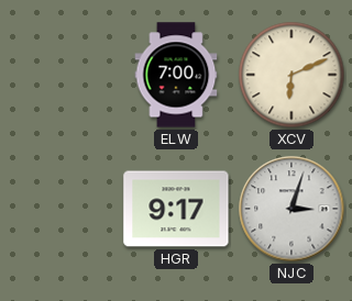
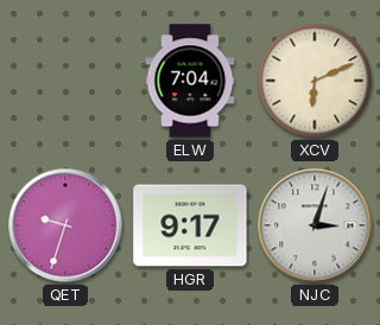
ELW: 7:00 -> 7:04 (190, 81)
QET: none -> 9:33 (65, 225)
